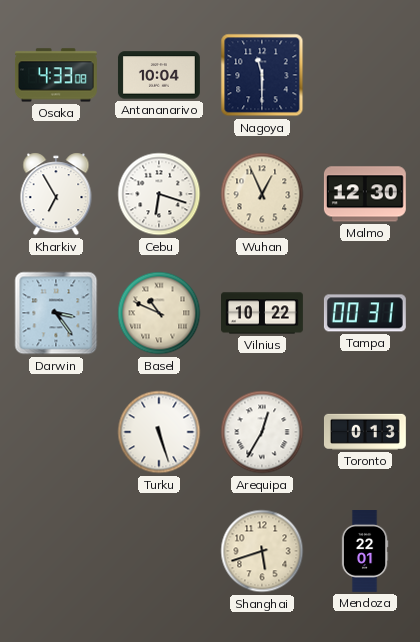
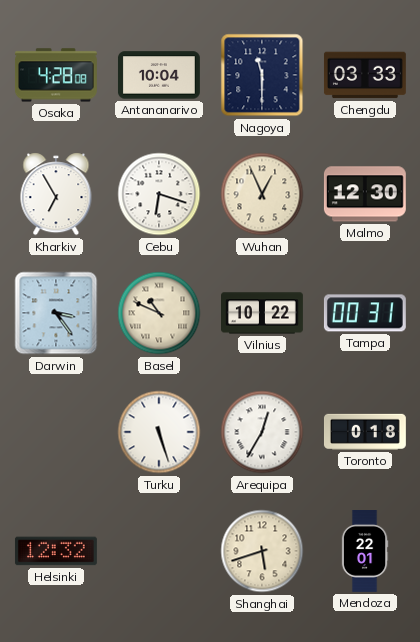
Osaka: 4:33 -> 4:28 (56, 75)
Chengdu: none -> 03:33 (365, 75)
Toronto: 0:13 -> 0:18 (365, 432)
Helsinki: none -> 12:32 (56, 551)
